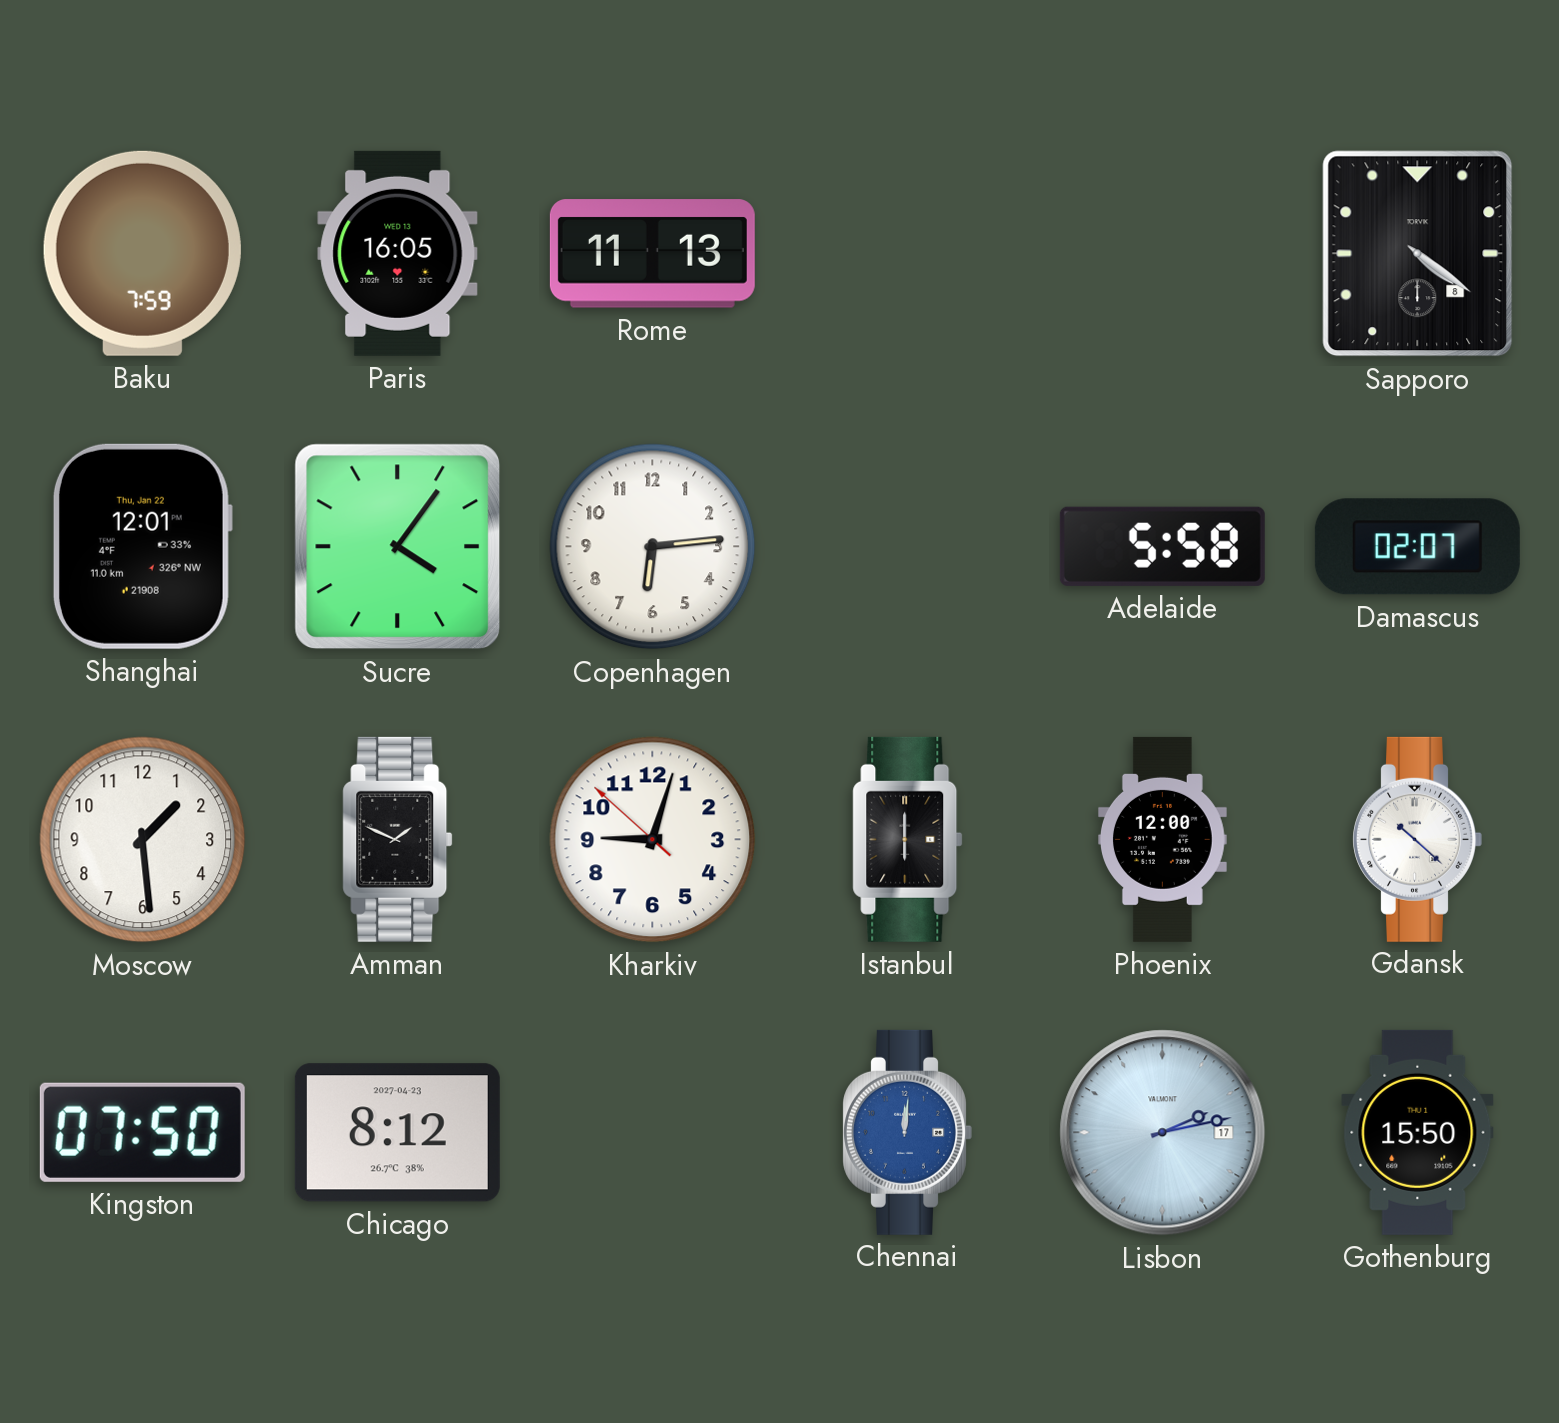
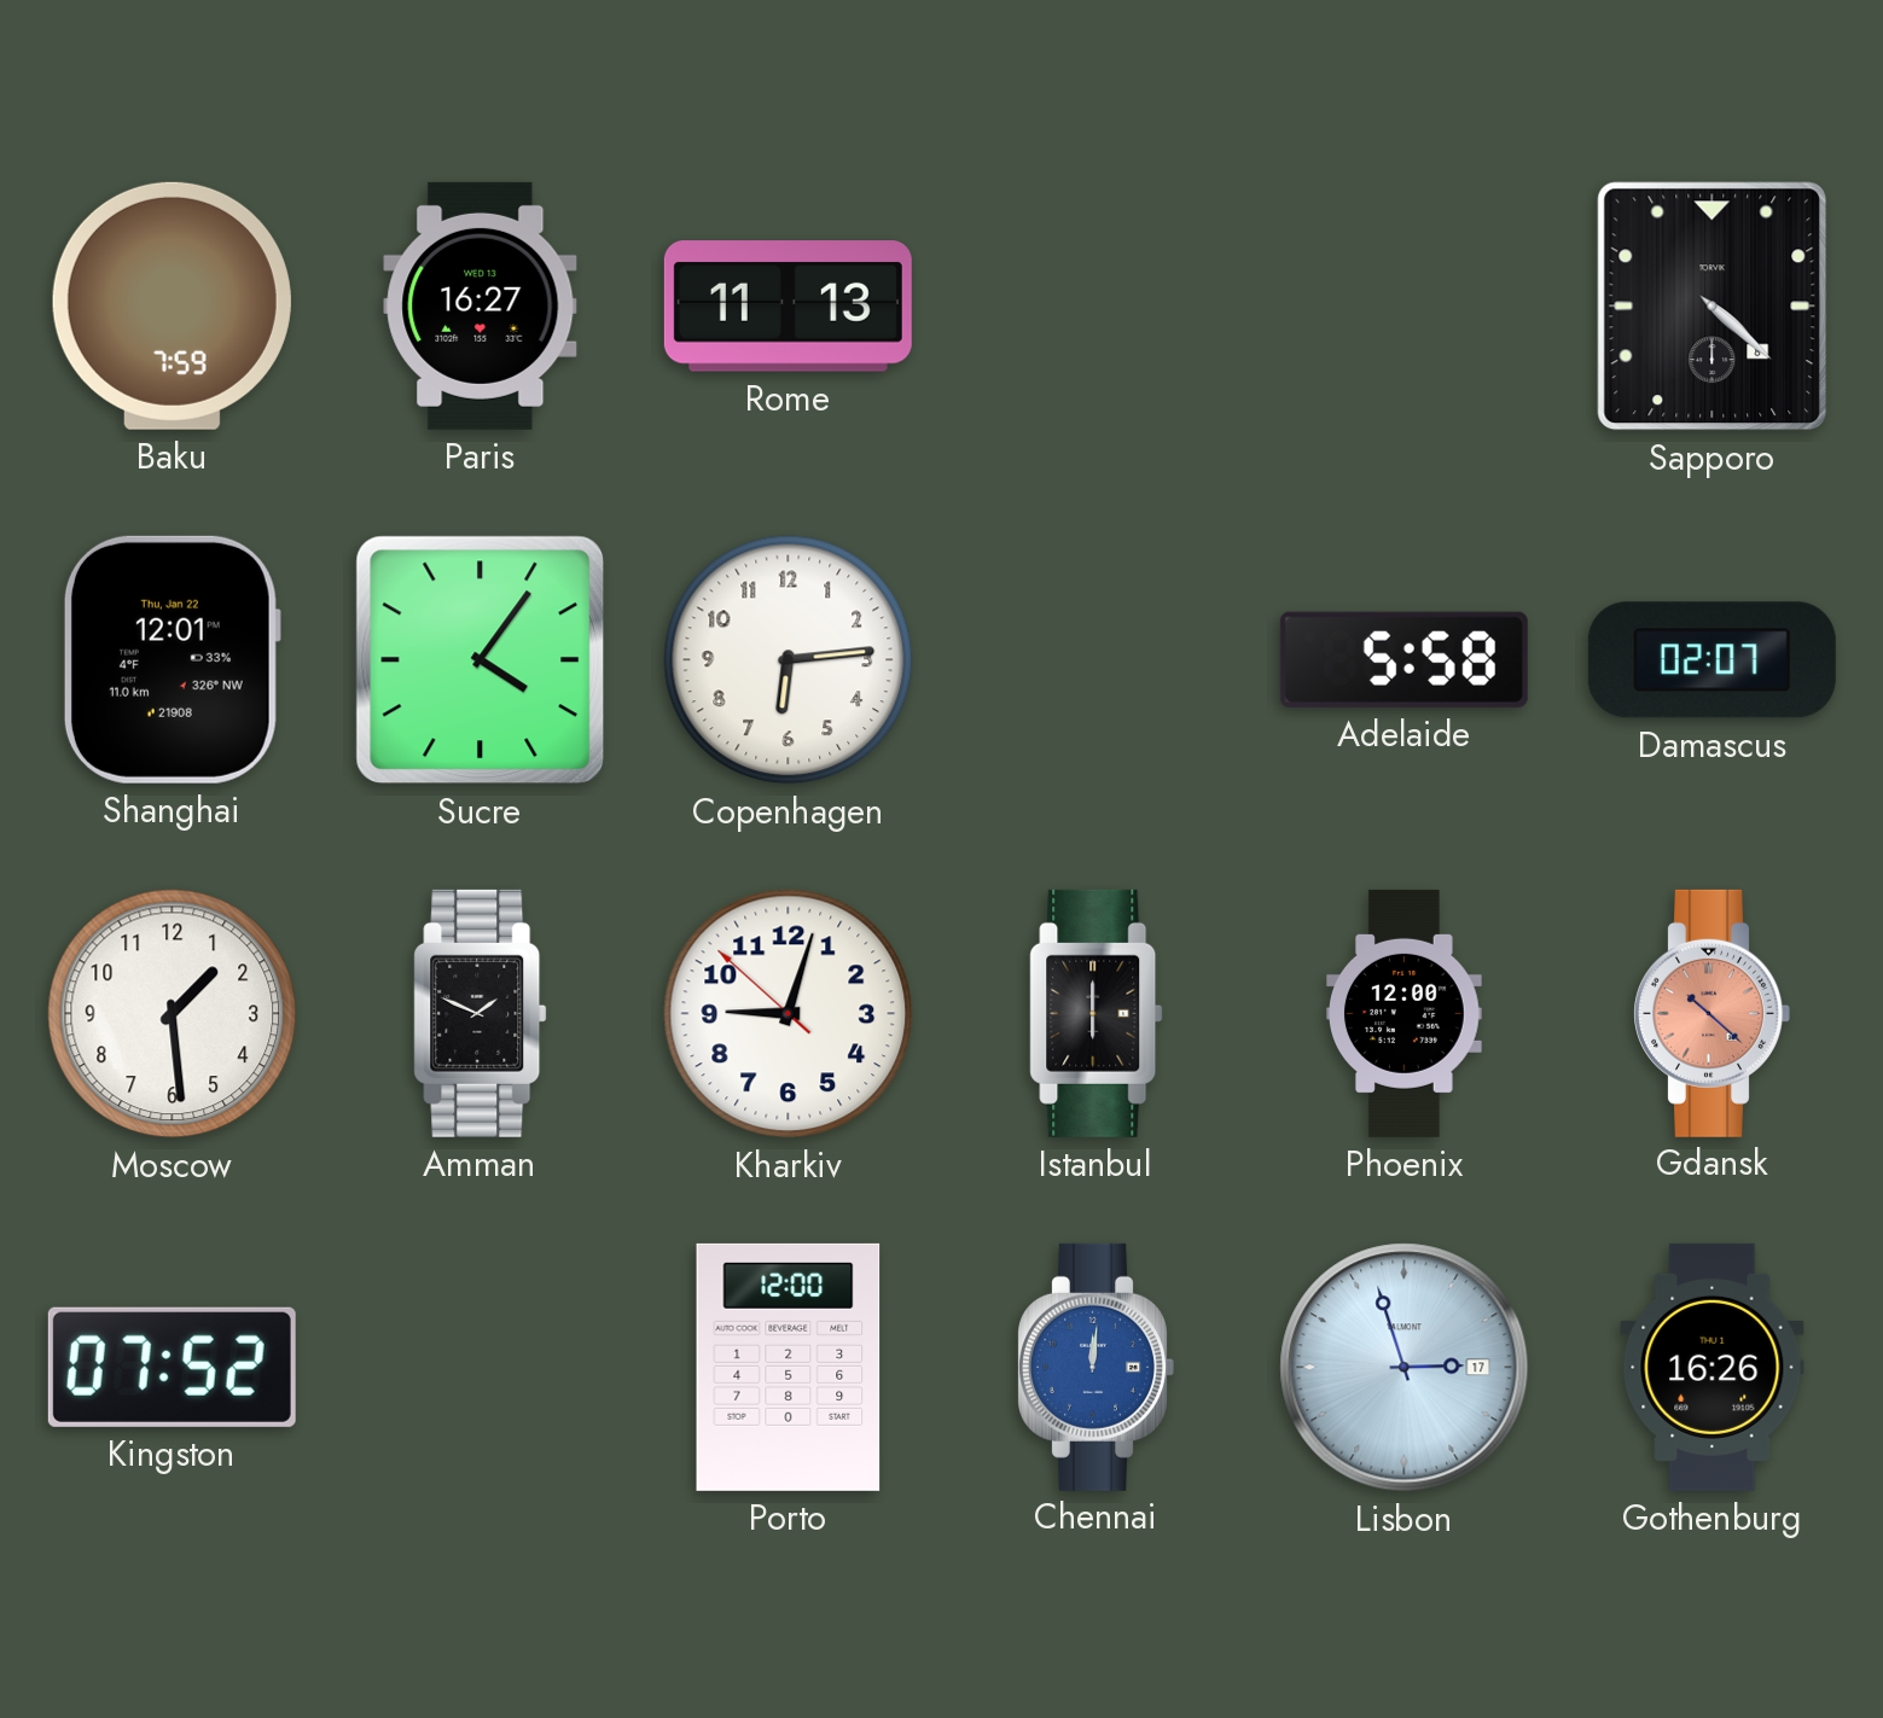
Paris: 16:05 -> 16:27 (481, 305)
Sapporo: 4:21 -> 4:22 (1713, 307)
Gdansk dial: white -> salmon (1711, 1013)
Kingston: 07:50 -> 07:52 (172, 1367)
Chicago: 8:12 -> none (397, 1133)
Porto: none -> 12:00 (789, 1367)
Lisbon: 2:13 -> 2:57 (1405, 1368)
Gothenburg: 15:50 -> 16:26 (1713, 1367)
